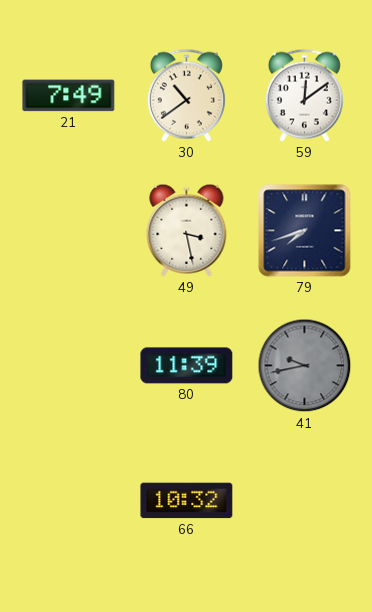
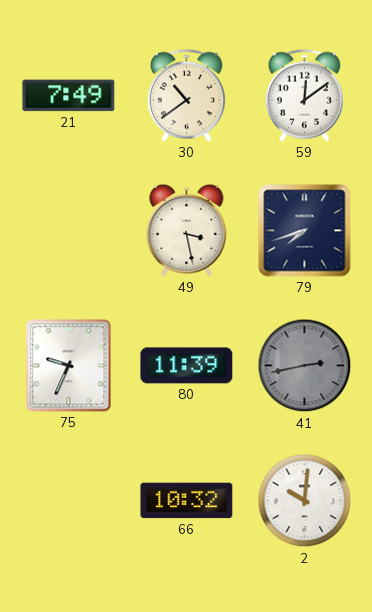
75: none -> 9:34 (69, 366)
41: 9:43 -> 2:43 (305, 366)
2: none -> 10:01 (305, 501)
